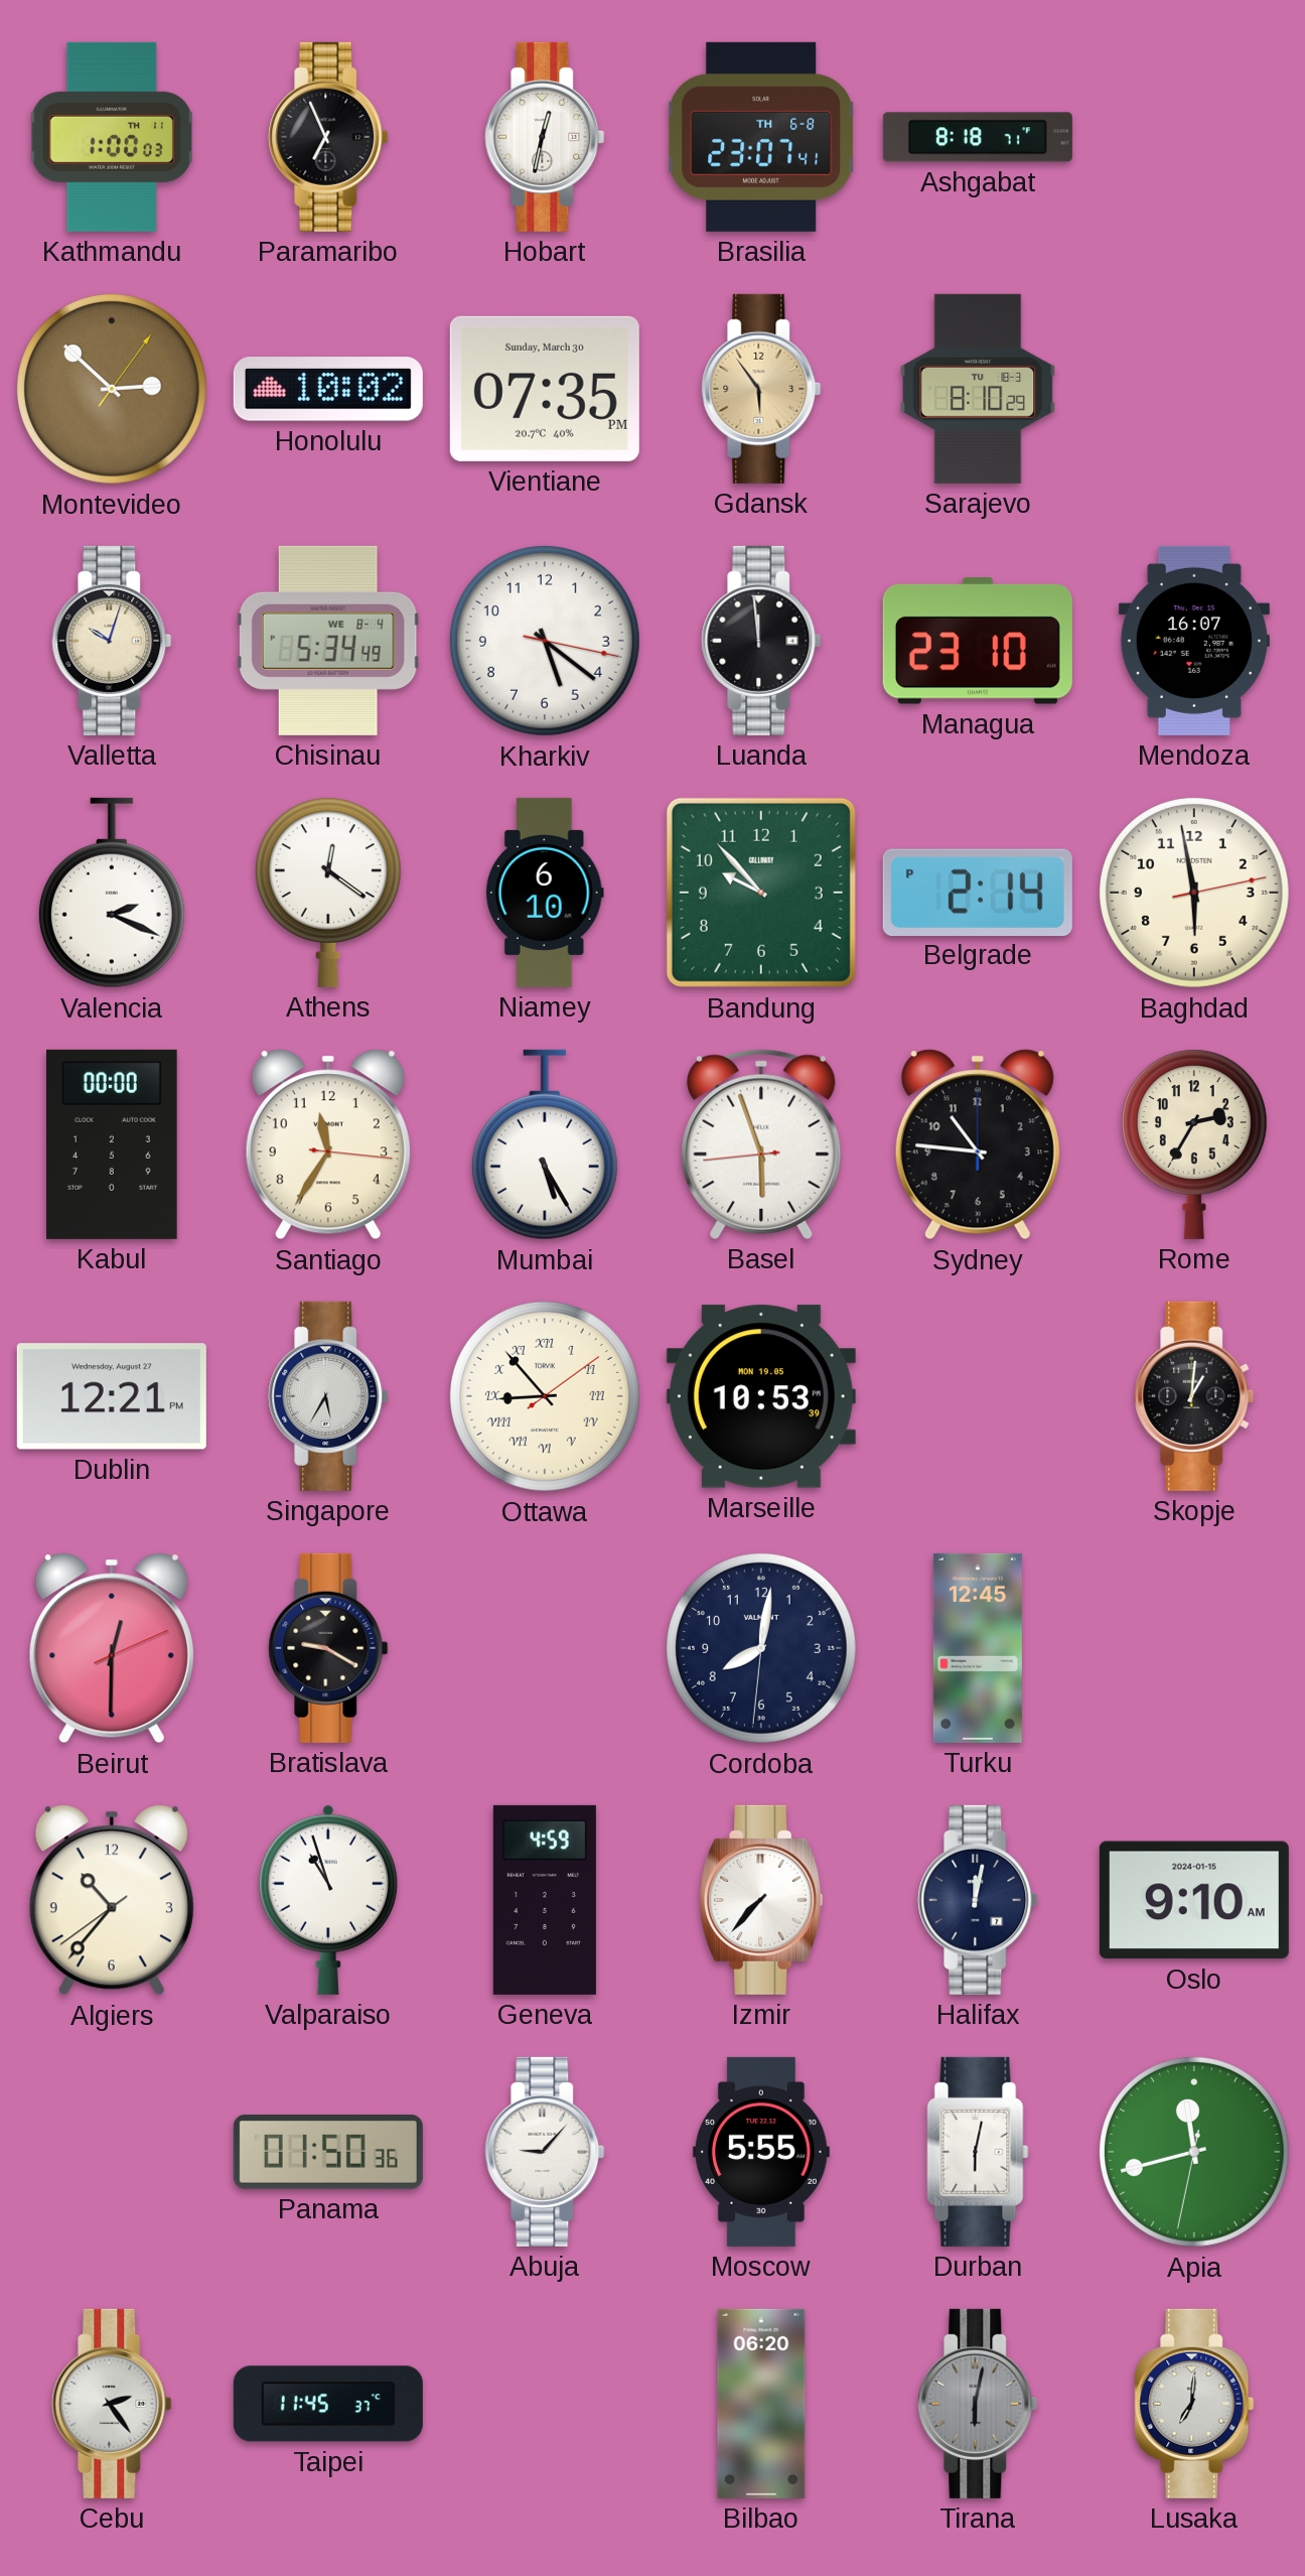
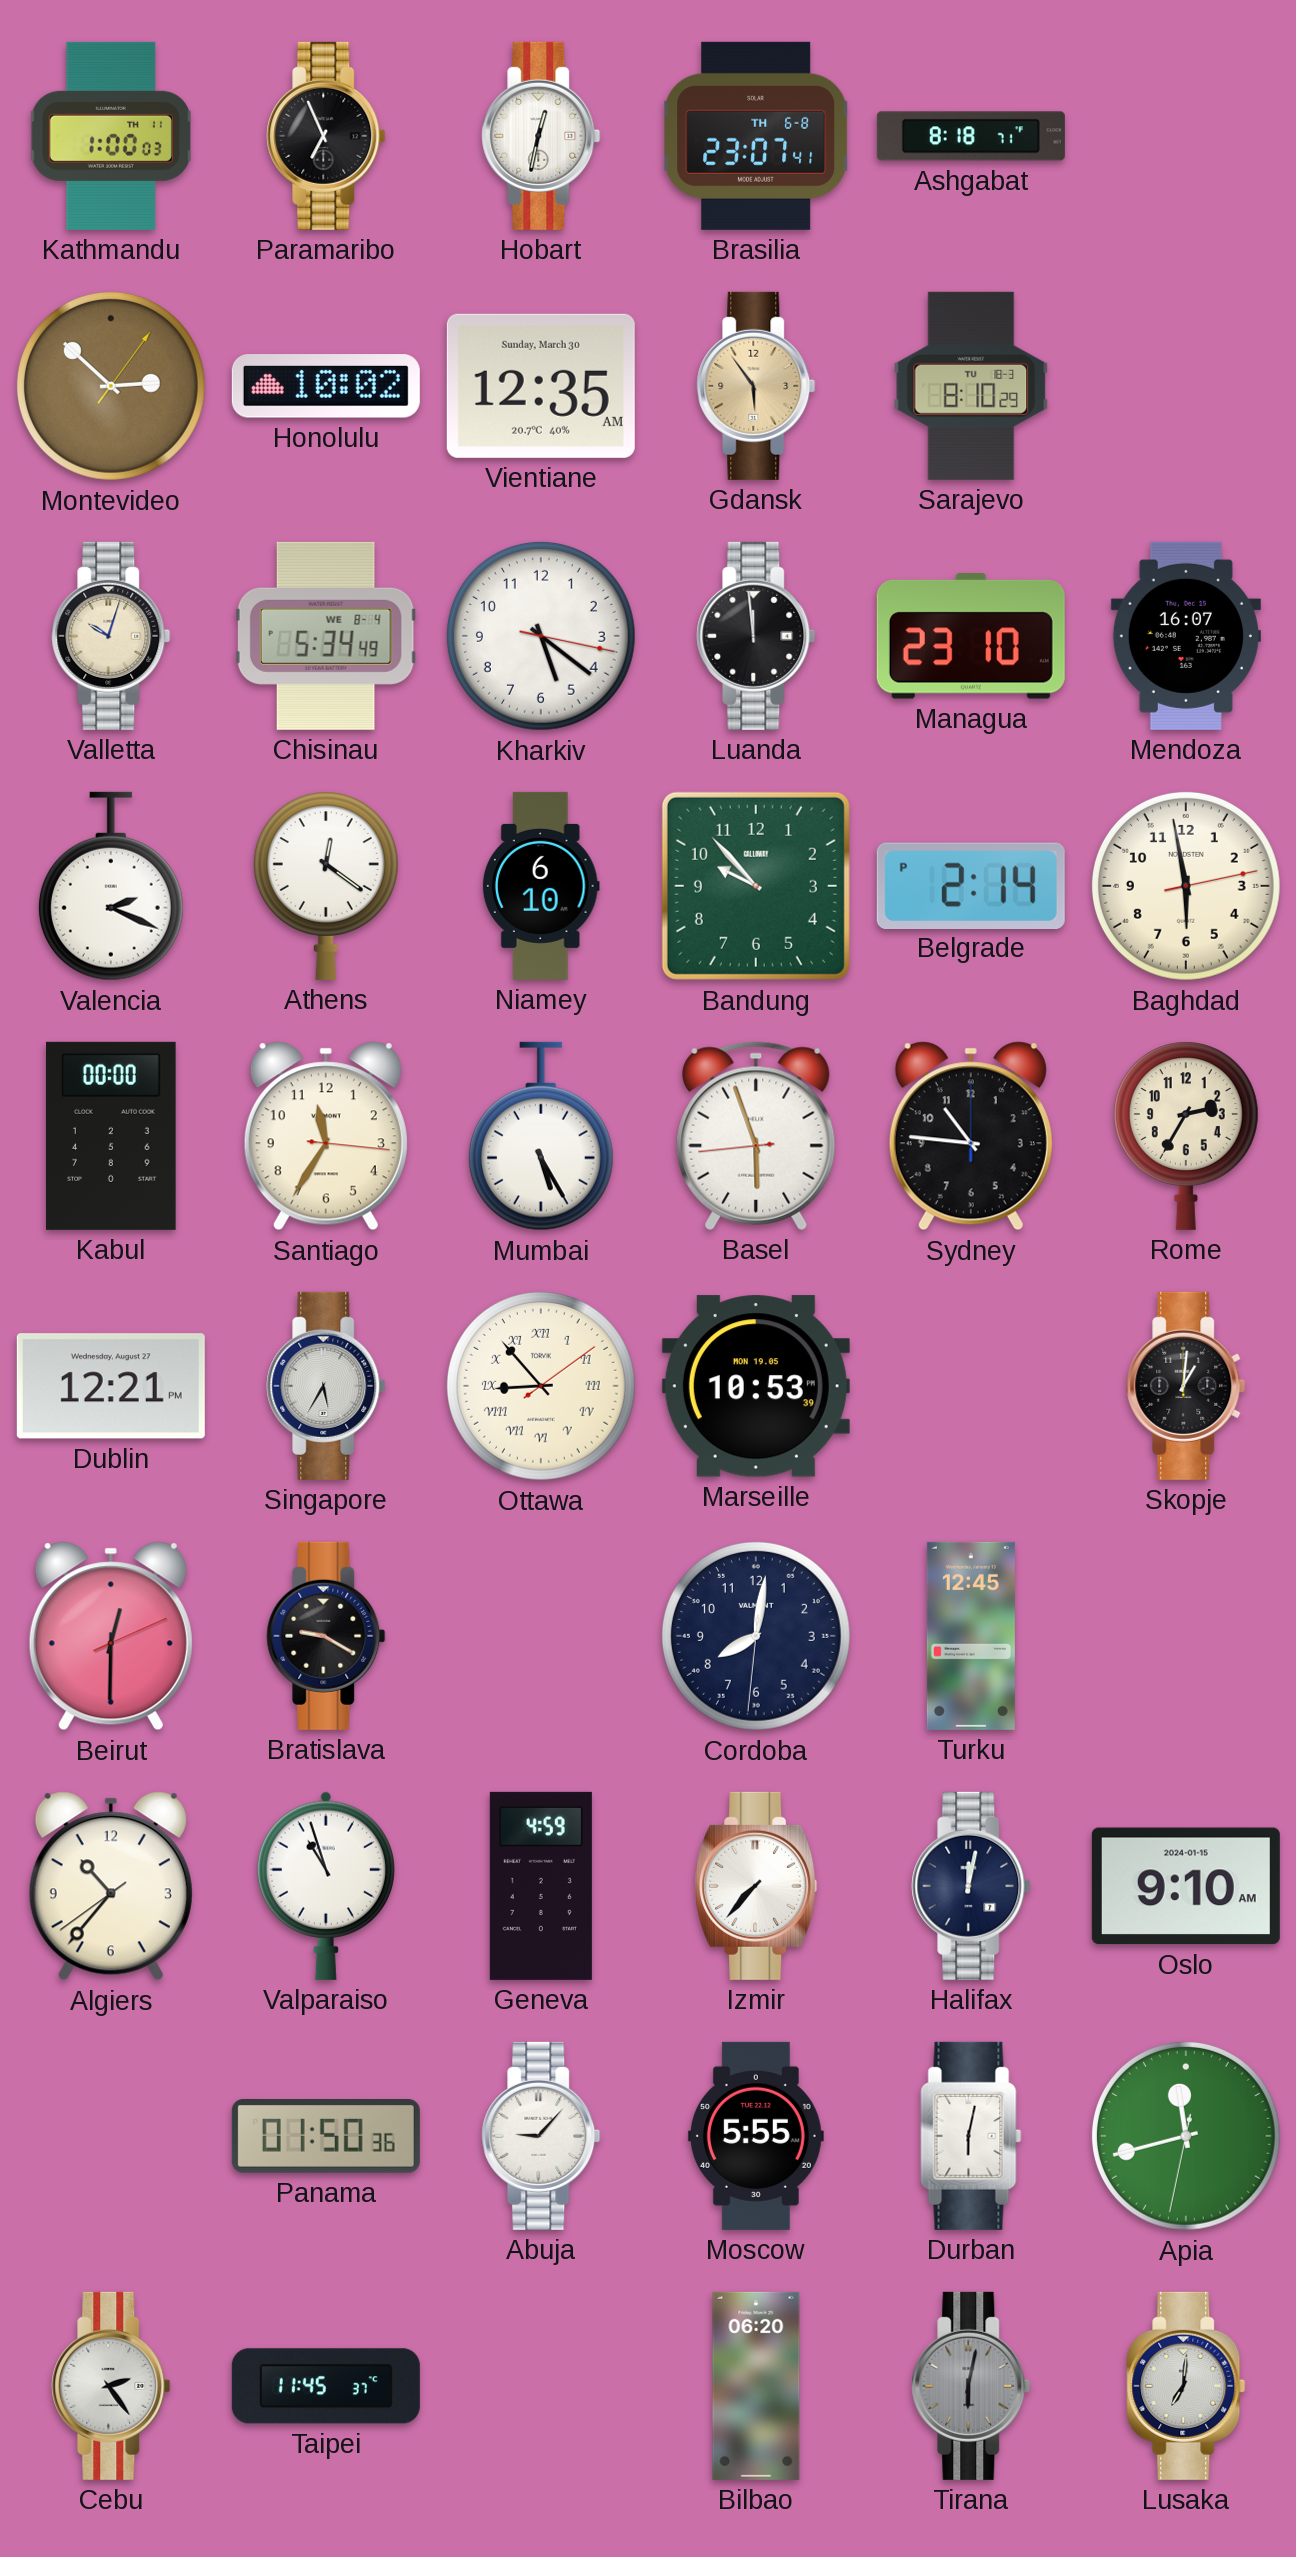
Vientiane: 07:35 -> 12:35 (541, 386)
